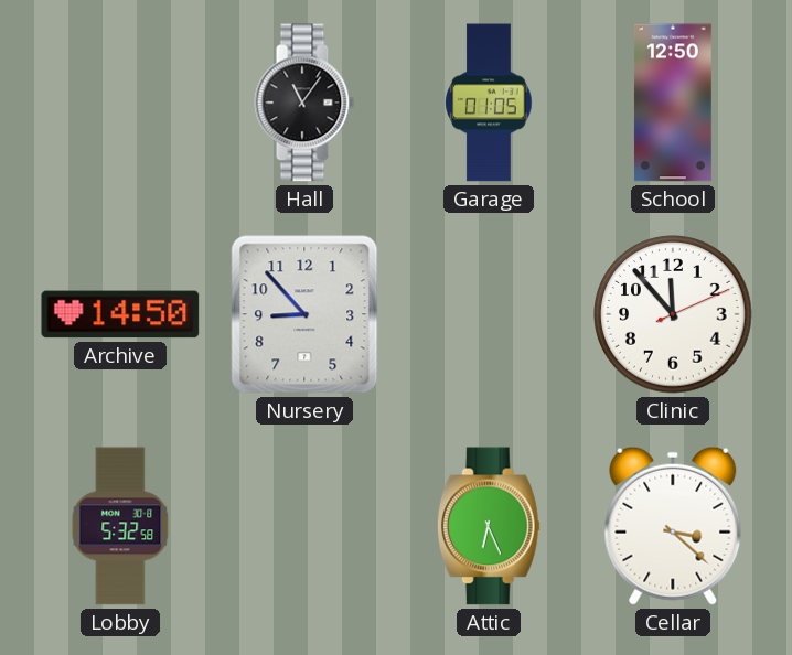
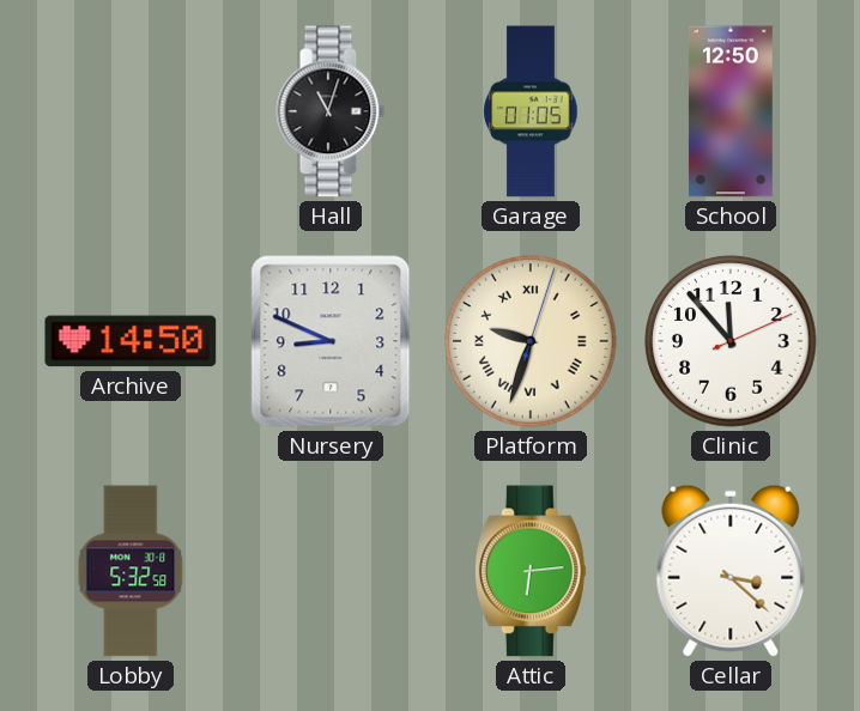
Hall: 11:06 -> 11:03 (331, 111)
Nursery: 8:53 -> 8:49 (331, 341)
Platform: none -> 9:33 (531, 341)
Attic: 6:26 -> 6:14 (531, 571)
